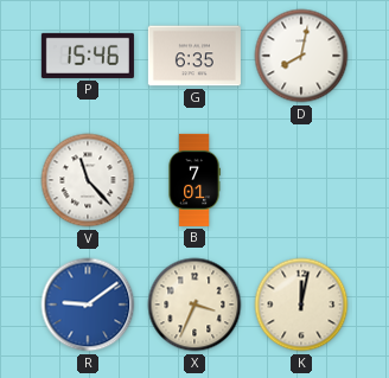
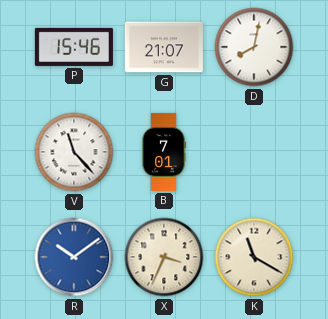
G: 6:35 -> 21:07 (164, 47)
R: 9:09 -> 10:09 (74, 257)
K: 12:02 -> 11:20 (254, 257)
